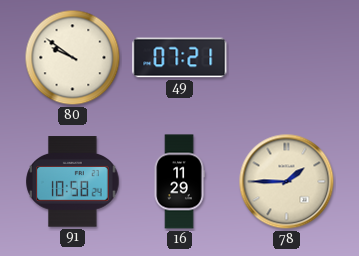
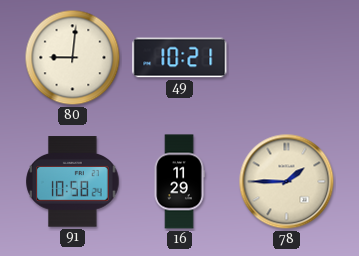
80: 9:51 -> 9:01 (73, 58)
49: 07:21 -> 10:21 (180, 58)
